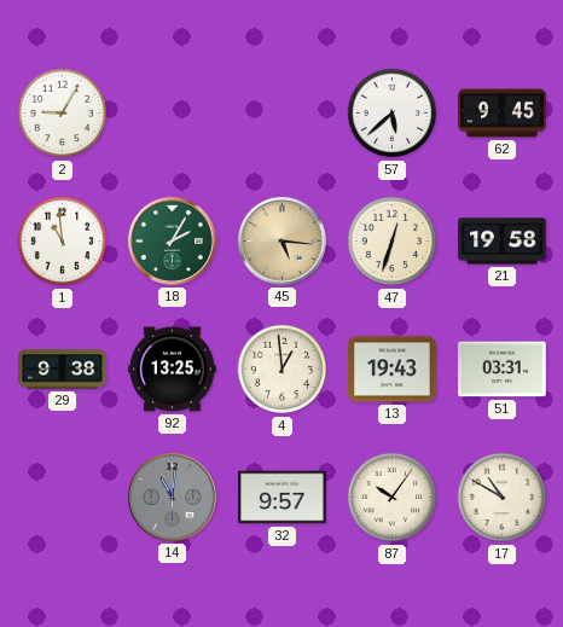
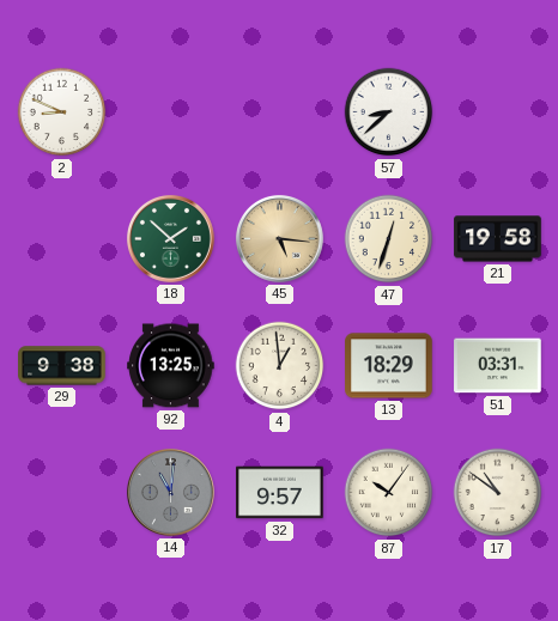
2: 9:05 -> 8:49 (62, 112)
57: 5:38 -> 8:38 (389, 112)
62: 9:45 -> none (503, 114)
1: 10:59 -> none (63, 242)
18: 2:05 -> 1:52 (170, 238)
13: 19:43 -> 18:29 (389, 366)
17: 10:50 -> 10:51 (498, 493)
